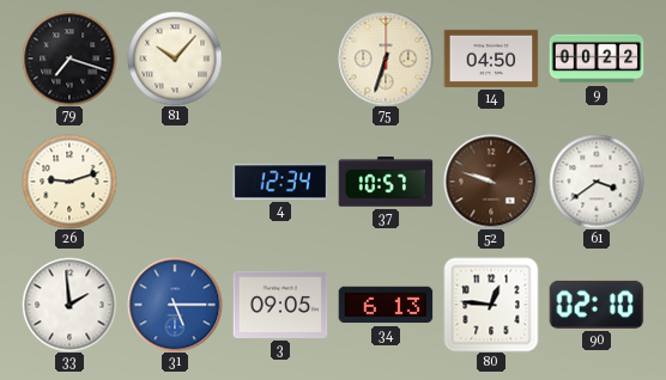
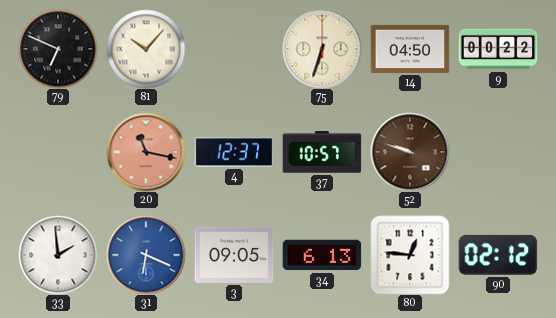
79: 7:18 -> 6:49 (58, 49)
26: 9:12 -> none (69, 182)
20: none -> 11:17 (146, 152)
4: 12:34 -> 12:37 (234, 152)
61: 3:39 -> none (597, 182)
31: 5:15 -> 6:19 (146, 255)
90: 02:10 -> 02:12 (498, 255)
